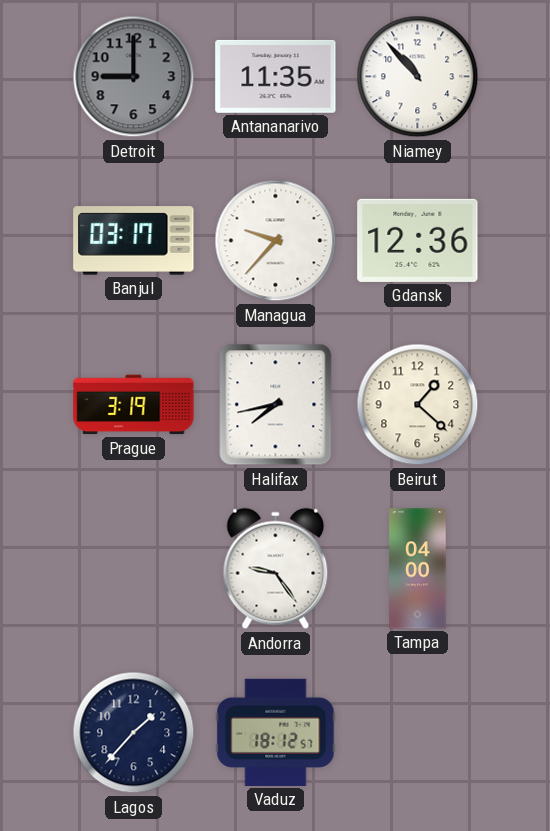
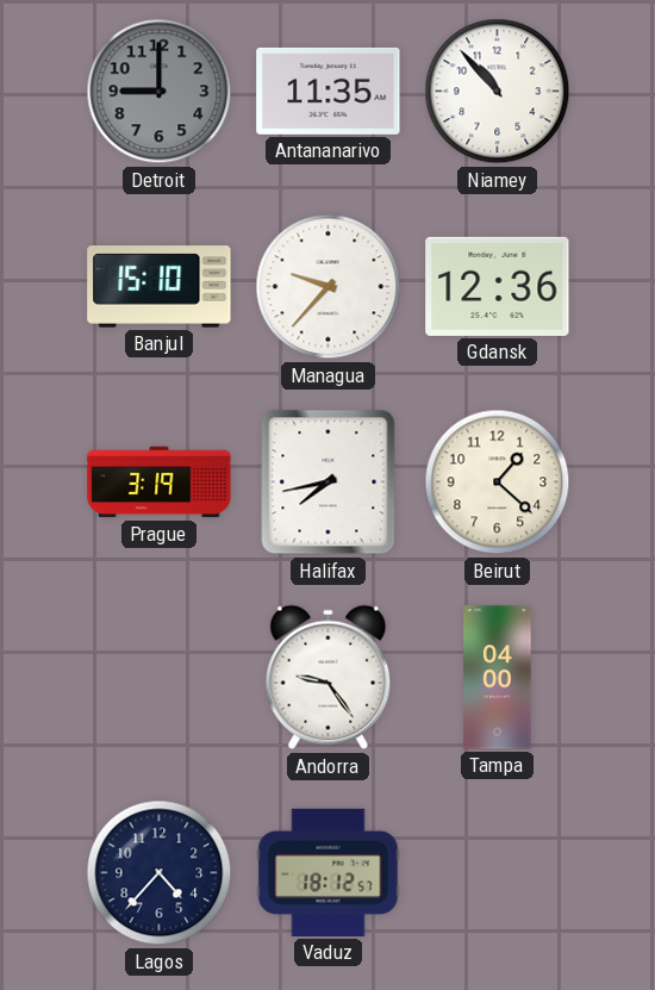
Banjul: 03:17 -> 15:10 (160, 287)
Lagos: 1:37 -> 4:37 (160, 873)
